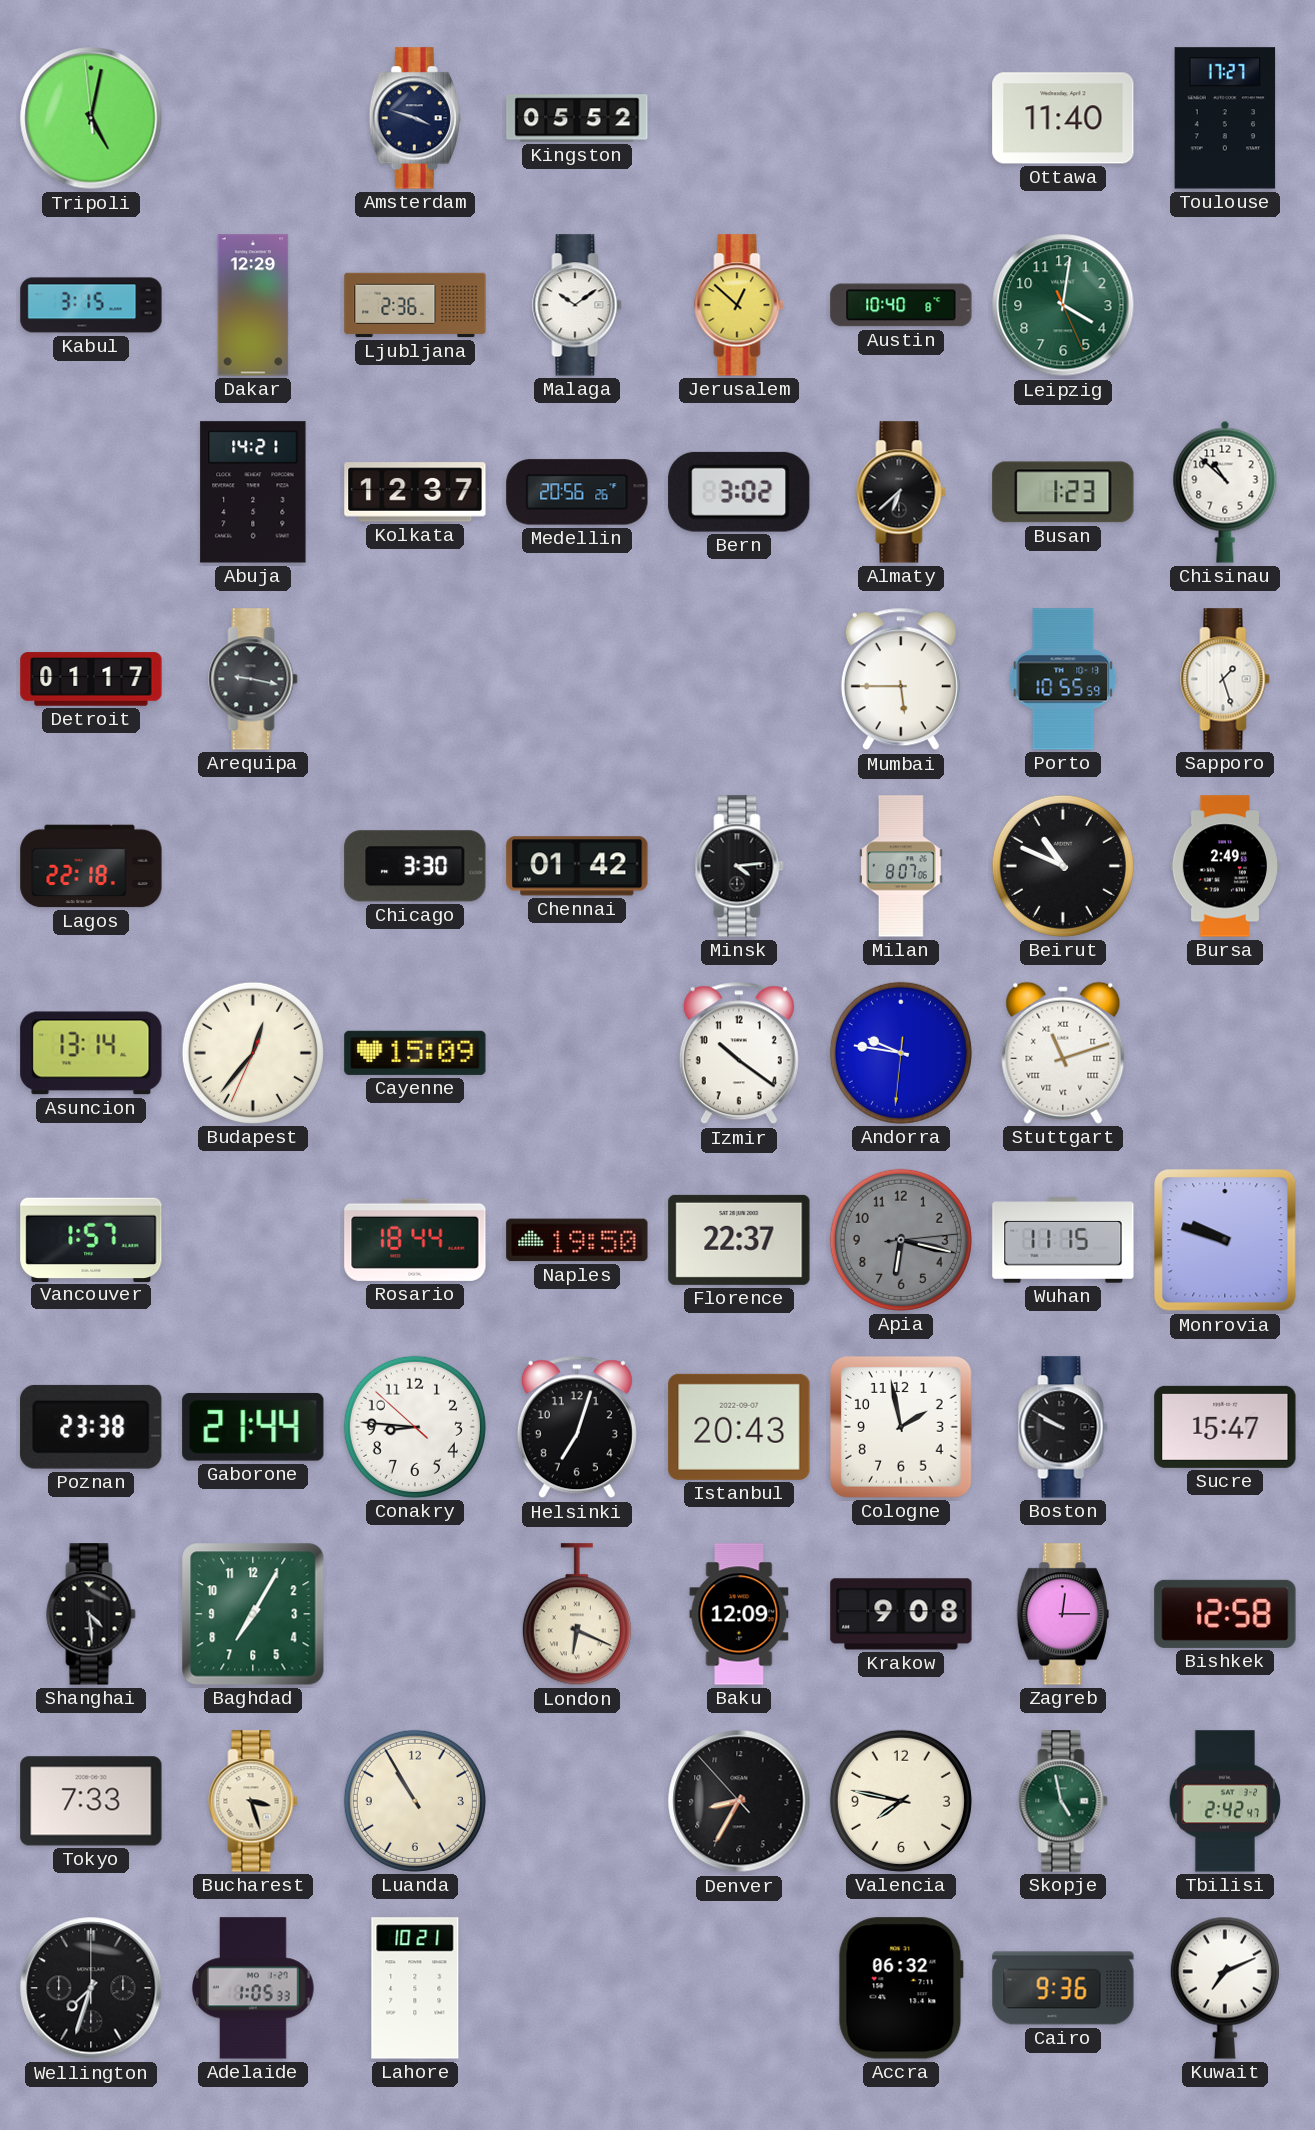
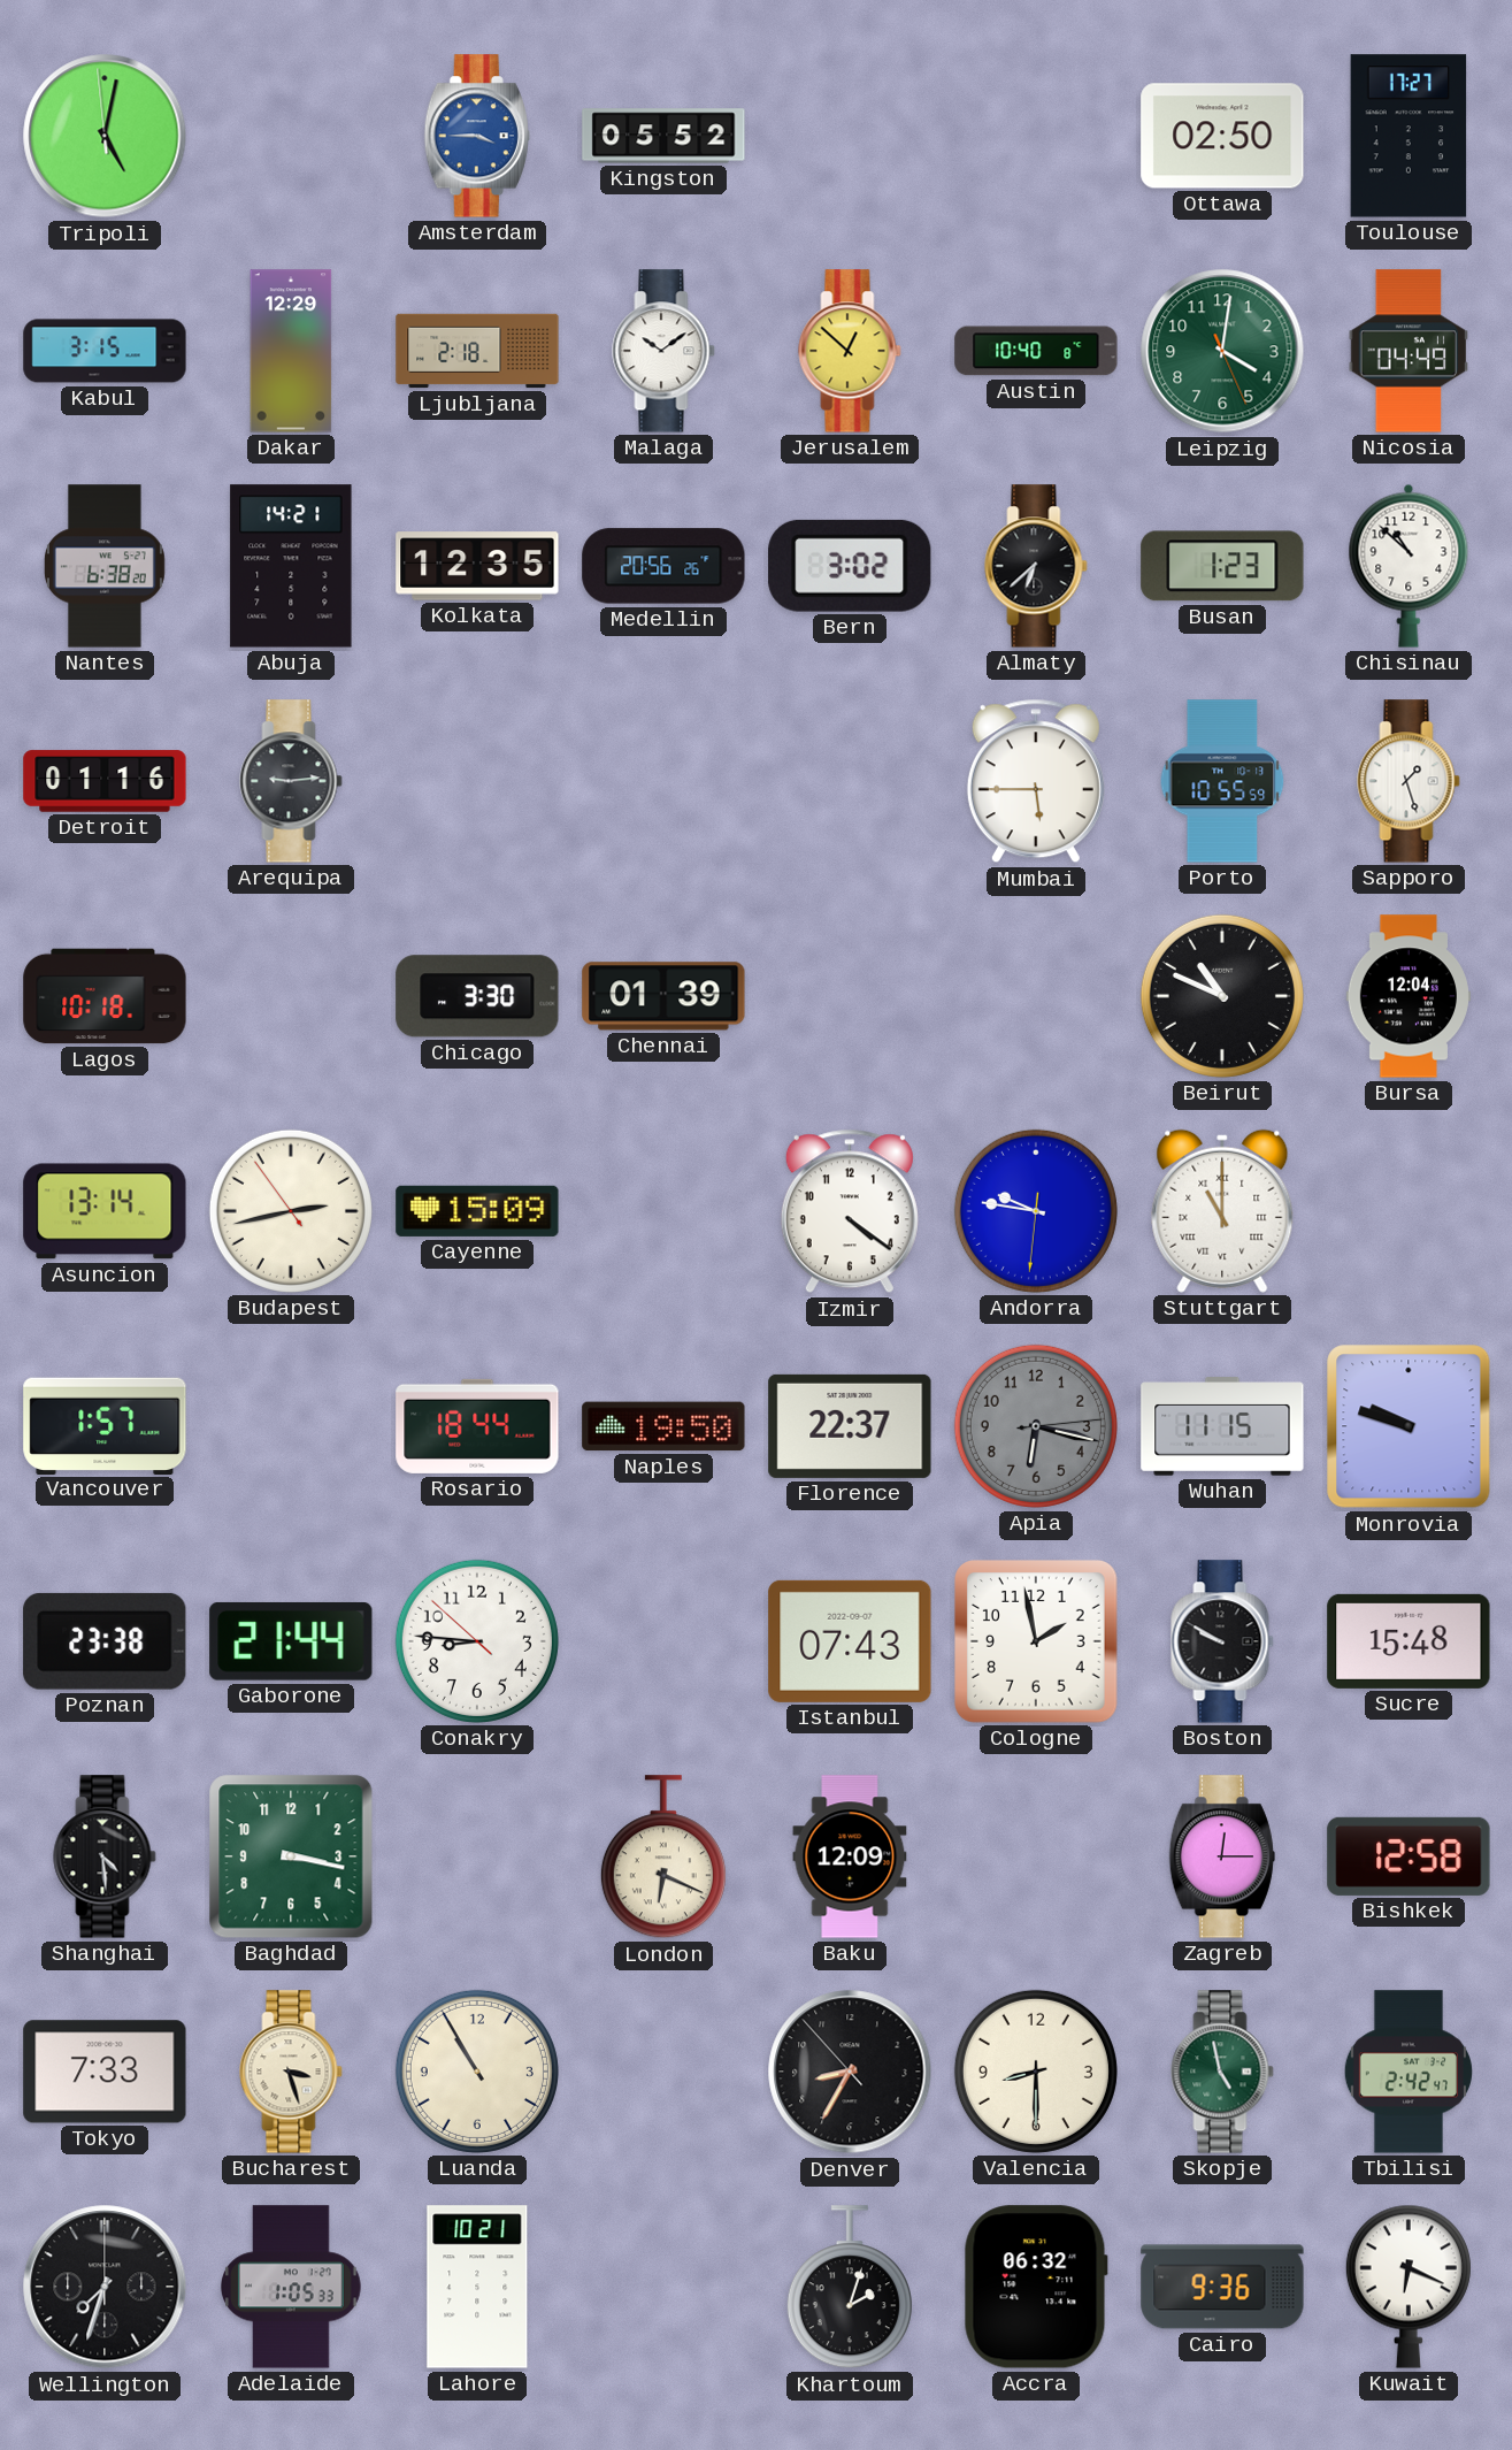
Amsterdam: 3:48 -> 3:45 (477, 136)
Amsterdam dial: navy -> blue (477, 136)
Ottawa: 11:40 -> 02:50 (1222, 136)
Ljubljana: 2:36 -> 2:18 (477, 351)
Nicosia: none -> 04:49 (1409, 351)
Nantes: none -> 6:38 (105, 566)
Kolkata: 12:37 -> 12:35 (477, 566)
Detroit: 01:17 -> 01:16 (105, 781)
Arequipa: 9:17 -> 9:14 (291, 781)
Lagos: 22:18 -> 10:18 (105, 996)
Chennai: 01:42 -> 01:39 (663, 996)
Minsk: 4:14 -> none (739, 866)
Milan: 8:07 -> none (902, 866)
Bursa: 2:49 -> 12:04 (1407, 996)
Budapest: 12:36 -> 2:42 (291, 1211)
Izmir: 10:21 -> 4:21 (850, 1211)
Stuttgart: 11:12 -> 11:00 (1222, 1211)
Helsinki: 7:03 -> none (577, 1427)
Istanbul: 20:43 -> 07:43 (850, 1641)
Sucre: 15:47 -> 15:48 (1409, 1641)
Baghdad: 7:05 -> 3:17 (291, 1856)
Krakow: 9:08 -> none (901, 1614)
Valencia: 7:47 -> 8:30 (1036, 2072)
Khartoum: none -> 2:03 (850, 2288)
Kuwait: 7:11 -> 6:19 (1409, 2287)
